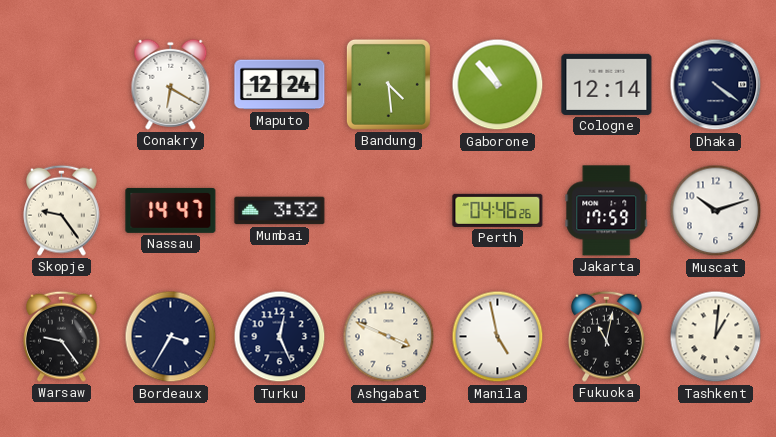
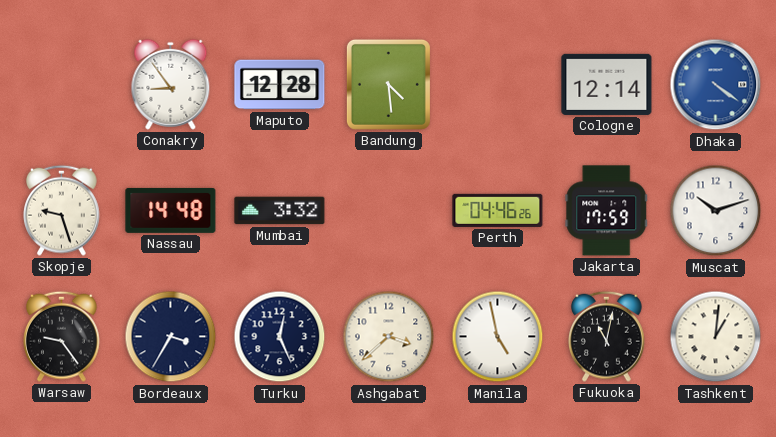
Conakry: 6:20 -> 8:54 (171, 84)
Maputo: 12:24 -> 12:28 (280, 85)
Gaborone: 10:53 -> none (498, 85)
Dhaka dial: navy -> blue (716, 85)
Skopje: 9:24 -> 9:27 (62, 210)
Nassau: 14:47 -> 14:48 (171, 210)
Ashgabat: 3:49 -> 3:38 (389, 337)
